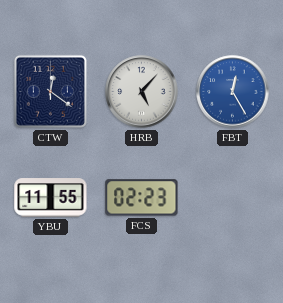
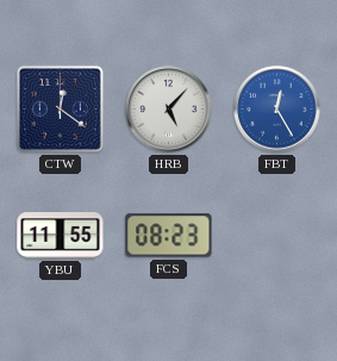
FCS: 02:23 -> 08:23 (169, 236)
